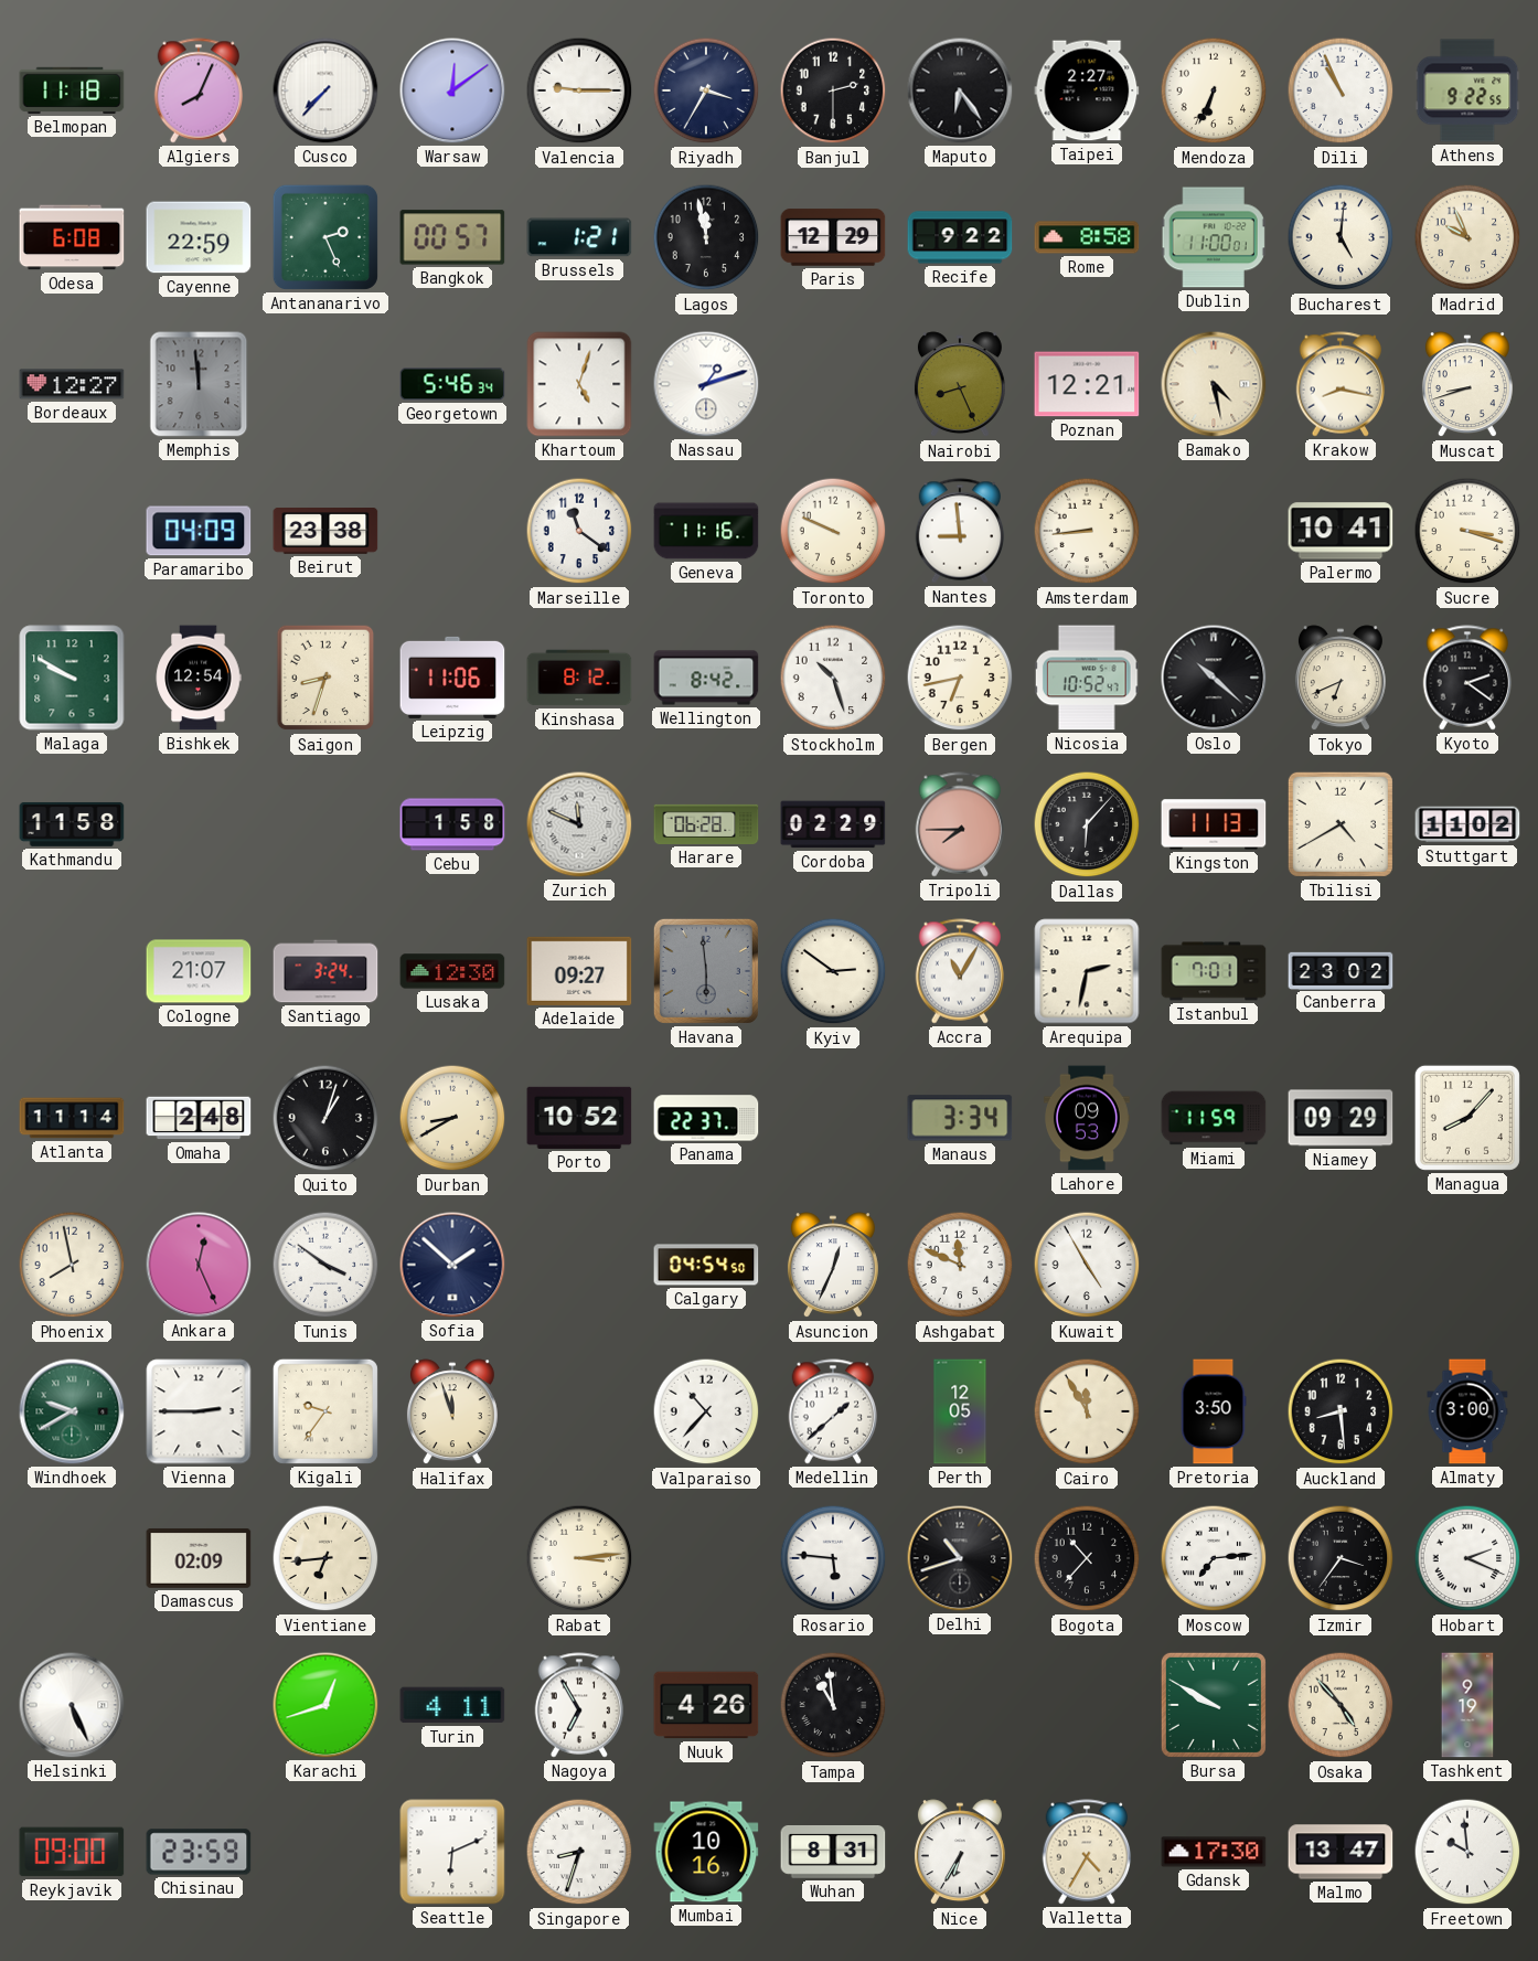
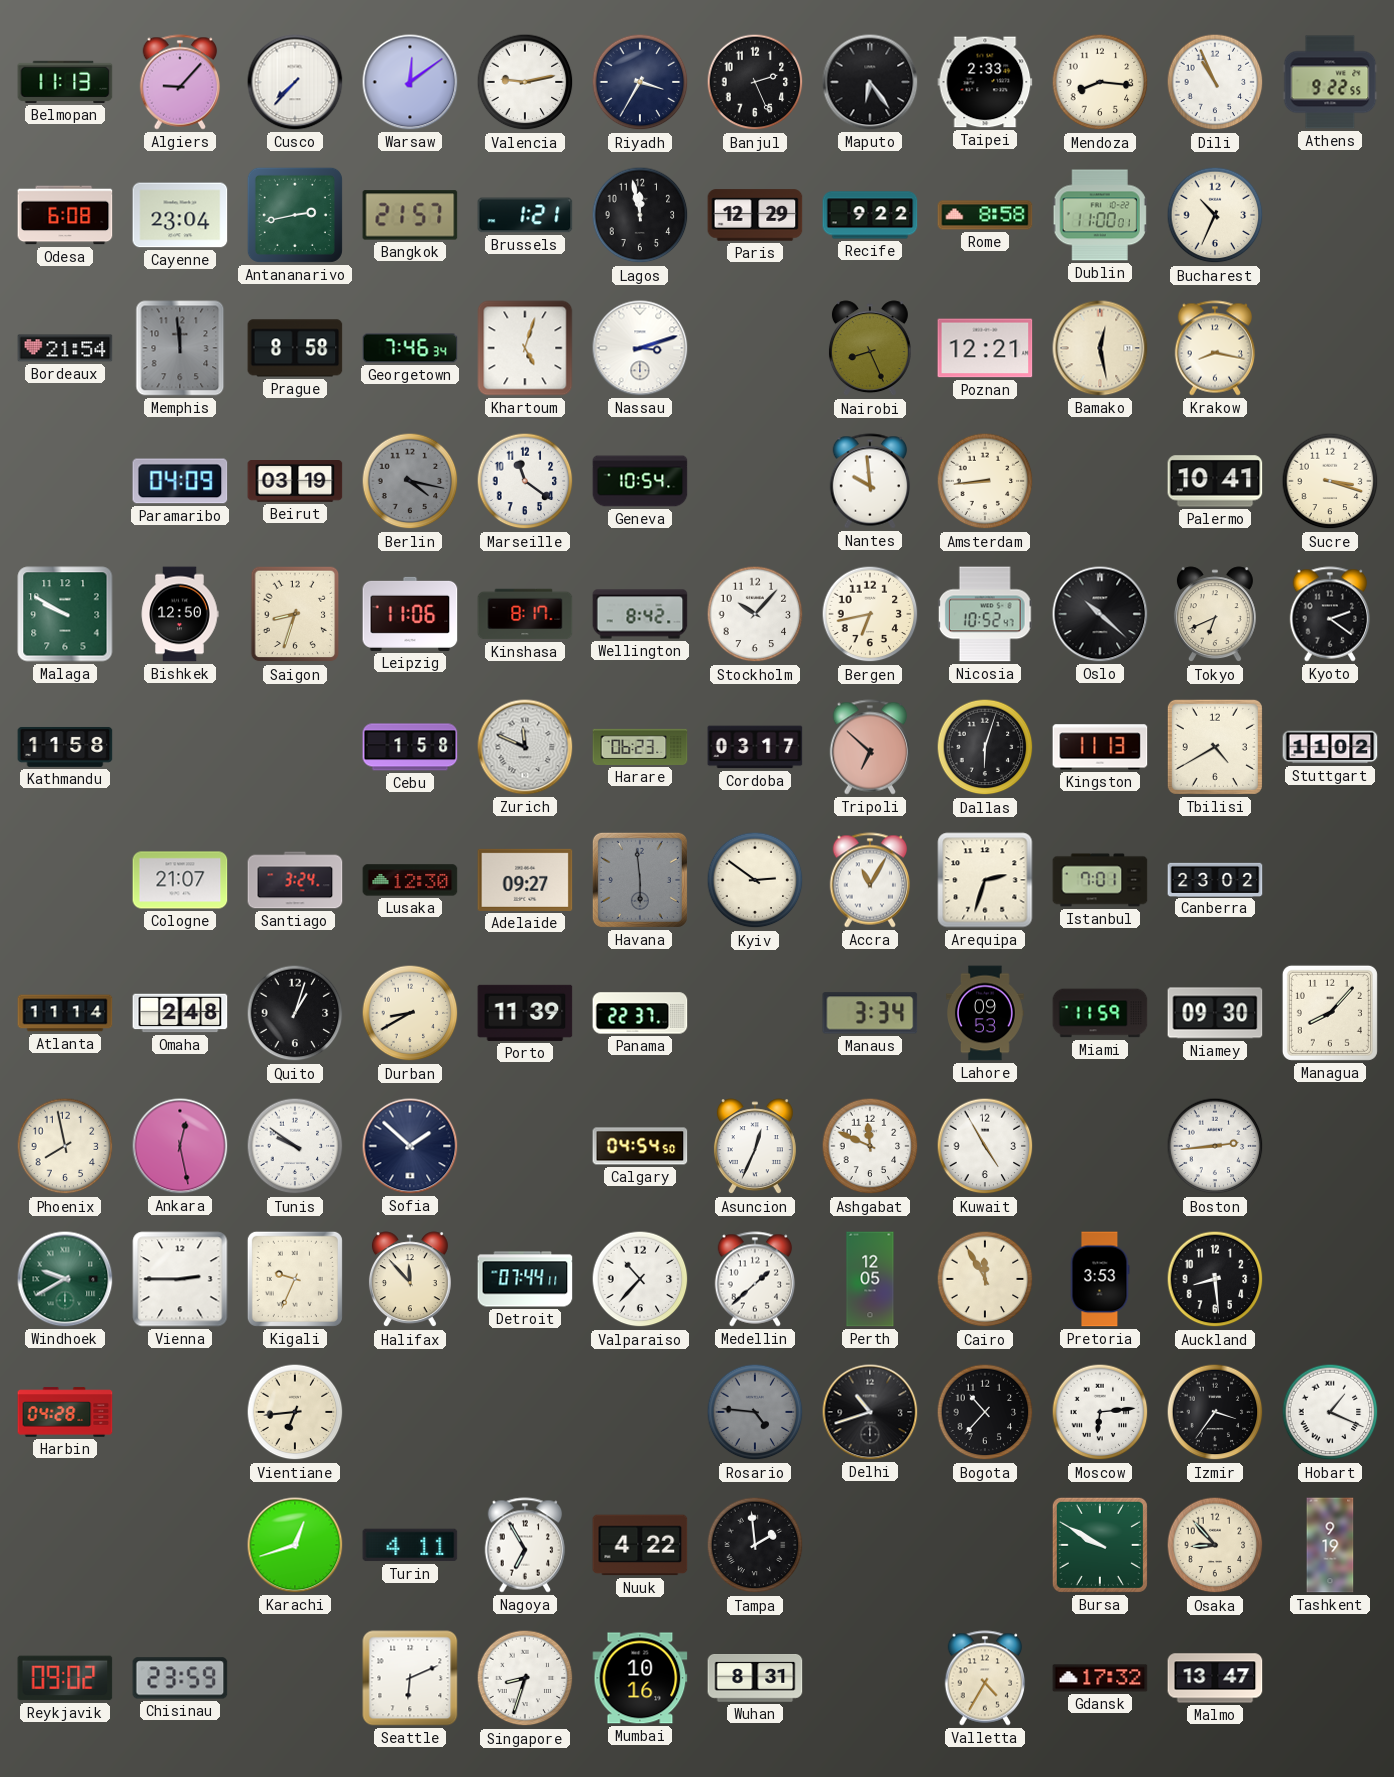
Belmopan: 11:18 -> 11:13 (65, 82)
Algiers: 8:04 -> 9:07 (180, 82)
Valencia: 9:15 -> 9:13 (525, 82)
Banjul: 2:30 -> 2:26 (755, 82)
Taipei: 2:27 -> 2:33 (985, 82)
Mendoza: 6:34 -> 8:16 (1100, 82)
Cayenne: 22:59 -> 23:04 (180, 215)
Antananarivo: 2:26 -> 2:43 (295, 215)
Bangkok: 00:57 -> 21:57 (410, 215)
Bucharest: 5:01 -> 10:34 (1215, 215)
Madrid: 9:56 -> none (1467, 237)
Bordeaux: 12:27 -> 21:54 (65, 348)
Prague: none -> 8:58 (295, 348)
Georgetown: 5:46 -> 7:46 (410, 348)
Nassau: 1:12 -> 3:12 (640, 348)
Bamako: 4:28 -> 12:28 (1100, 348)
Muscat: 8:42 -> none (1467, 385)
Beirut: 23:38 -> 03:19 (295, 482)
Berlin: none -> 4:17 (410, 481)
Geneva: 11:16 -> 10:54 (640, 481)
Toronto: 9:49 -> none (833, 531)
Nantes: 8:59 -> 9:59 (870, 481)
Bishkek: 12:54 -> 12:50 (180, 614)
Kinshasa: 8:12 -> 8:17 (525, 614)
Stockholm: 10:27 -> 10:07 (755, 614)
Harare: 06:28 -> 06:23 (640, 747)
Cordoba: 02:29 -> 03:17 (755, 747)
Tripoli: 7:45 -> 6:52 (870, 747)
Dallas: 6:07 -> 6:03 (985, 747)
Arequipa: 2:32 -> 2:33 (985, 880)
Porto: 10:52 -> 11:39 (525, 1013)
Niamey: 09:29 -> 09:30 (1215, 1013)
Ankara: 12:26 -> 12:28 (180, 1146)
Tunis: 3:51 -> 9:51 (295, 1146)
Boston: none -> 2:44 (1215, 1146)
Kigali: 9:36 -> 9:34 (295, 1279)
Halifax: 11:57 -> 11:53 (410, 1280)
Detroit: none -> 07:44 (525, 1279)
Pretoria: 3:50 -> 3:53 (1100, 1279)
Almaty: 3:00 -> none (1467, 1411)
Harbin: none -> 04:28 (65, 1412)
Damascus: 02:09 -> none (199, 1558)
Rabat: 3:14 -> none (579, 1558)
Rosario: 5:46 -> 4:46 (755, 1412)
Rosario dial: white -> grey (755, 1412)
Moscow: 7:14 -> 6:14 (1100, 1412)
Hobart: 2:19 -> 1:19 (1330, 1412)
Helsinki: 5:26 -> none (72, 1705)
Nuuk: 4:26 -> 4:22 (640, 1545)
Tampa: 10:59 -> 1:59 (755, 1545)
Osaka: 4:53 -> 8:53 (1215, 1545)
Reykjavik: 09:00 -> 09:02 (65, 1678)
Nice: 6:35 -> none (960, 1853)
Gdansk: 17:30 -> 17:32 (1100, 1678)
Freetown: 9:59 -> none (1467, 1852)
